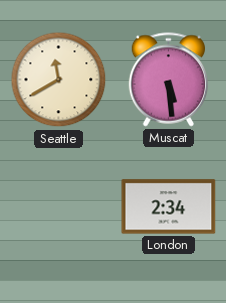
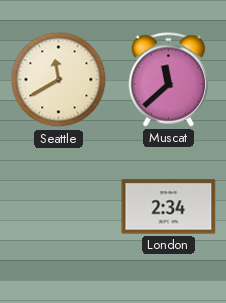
Muscat: 5:29 -> 11:38 (169, 80)
